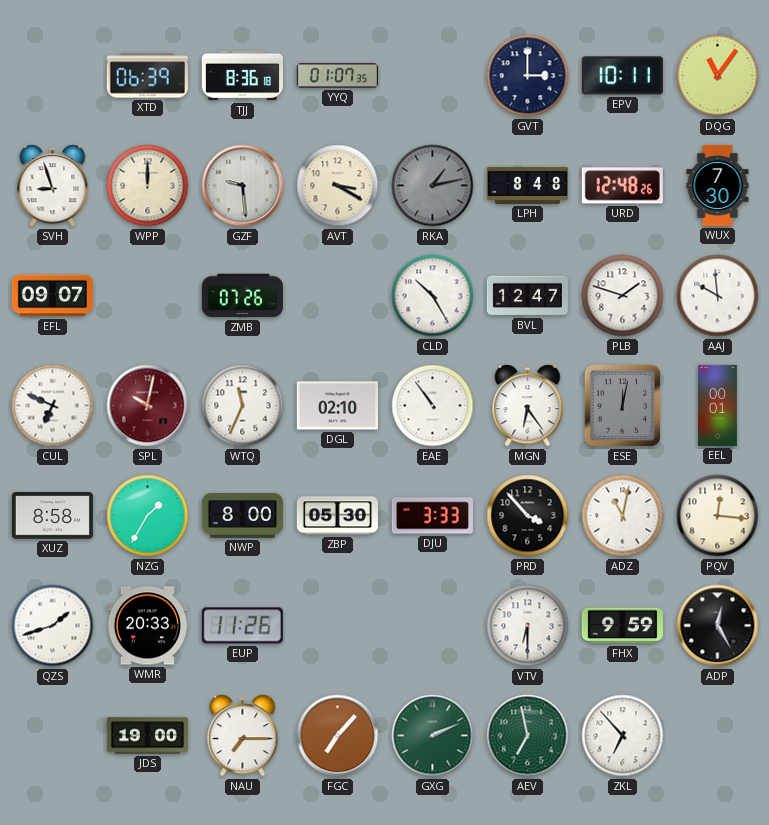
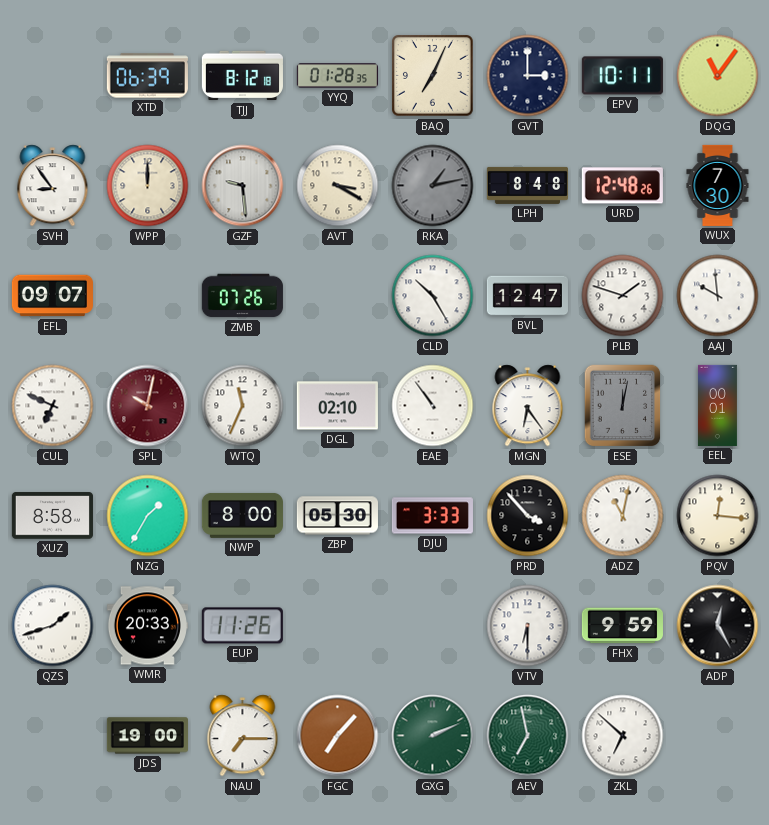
TJJ: 8:36 -> 8:12 (242, 76)
YYQ: 01:07 -> 01:28 (337, 76)
BAQ: none -> 7:04 (433, 76)
SVH: 8:57 -> 8:54 (53, 186)
ZKL: 6:53 -> 6:52 (623, 736)
